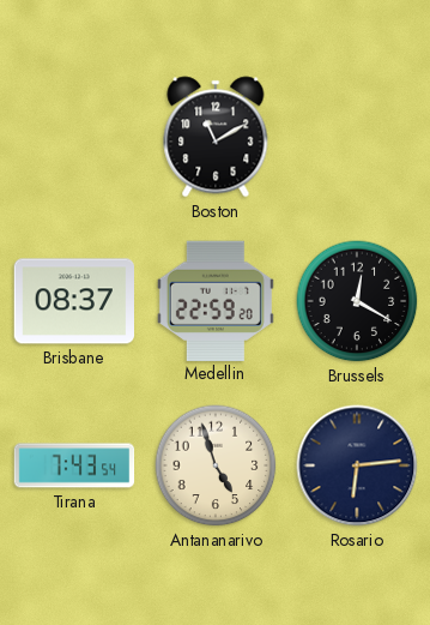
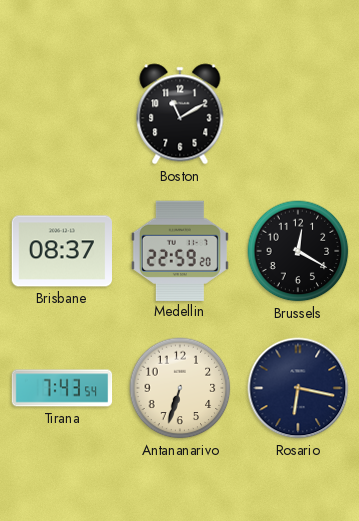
Antananarivo: 4:57 -> 6:33 (180, 388)
Rosario: 6:14 -> 6:17 (298, 388)
